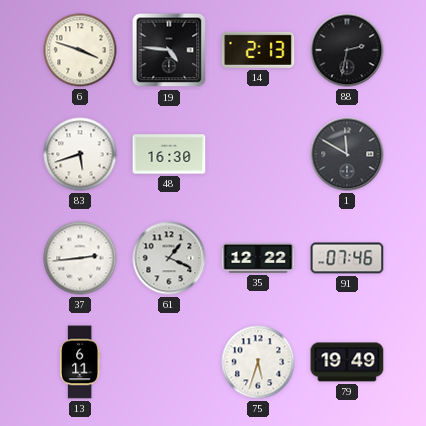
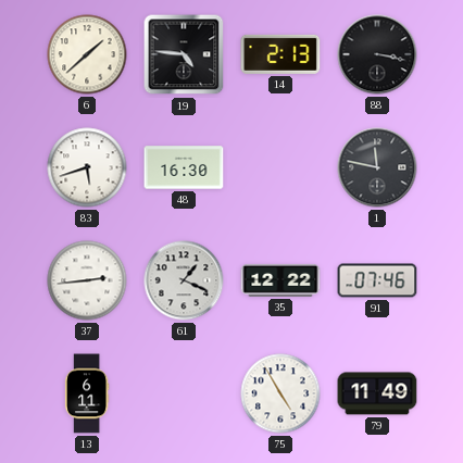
6: 3:48 -> 1:38 (87, 54)
88: 2:32 -> 3:17 (377, 54)
1: 11:50 -> 11:47 (377, 167)
75: 5:33 -> 4:55 (280, 393)
79: 19:49 -> 11:49 (377, 393)
